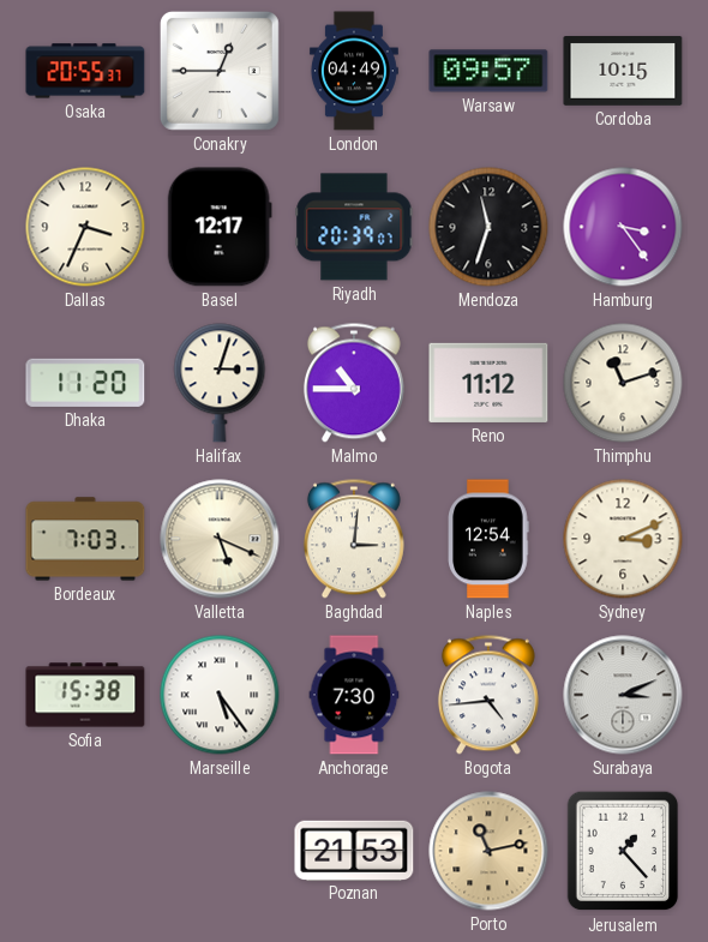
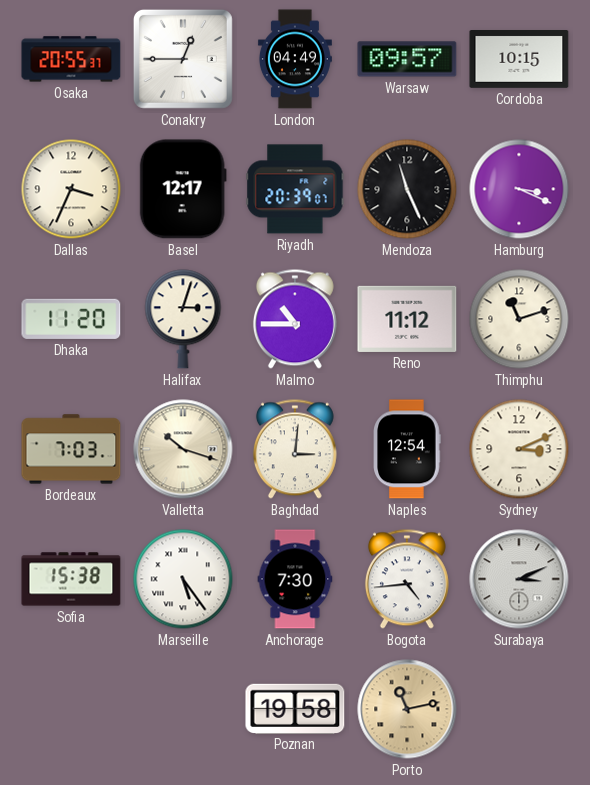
Mendoza: 11:33 -> 11:26 (407, 189)
Hamburg: 3:24 -> 3:19 (519, 189)
Valletta: 5:19 -> 10:18 (183, 449)
Poznan: 21:53 -> 19:58 (295, 708)
Jerusalem: 1:23 -> none (623, 851)
